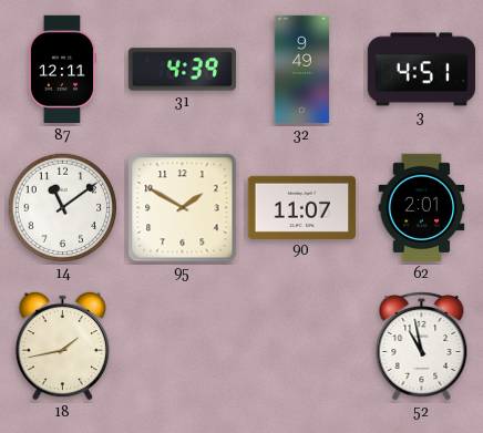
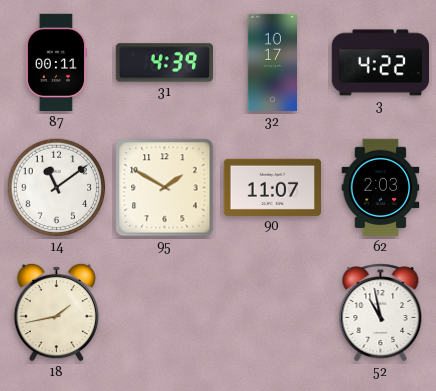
87: 12:11 -> 00:11 (56, 63)
32: 9:49 -> 10:17 (273, 63)
3: 4:51 -> 4:22 (381, 63)
62: 2:01 -> 2:03 (381, 188)
